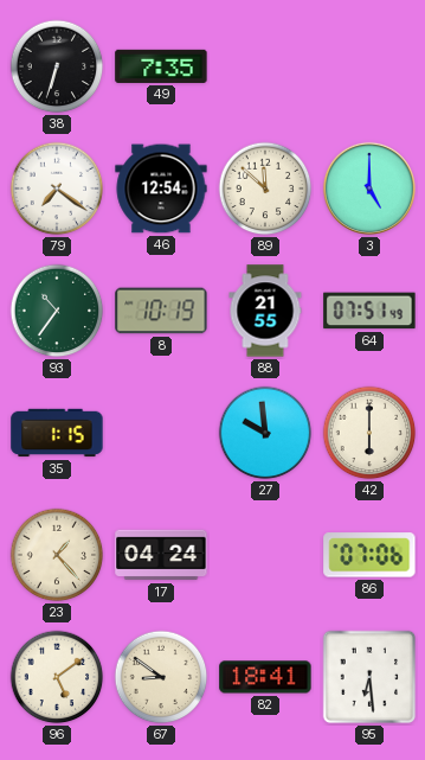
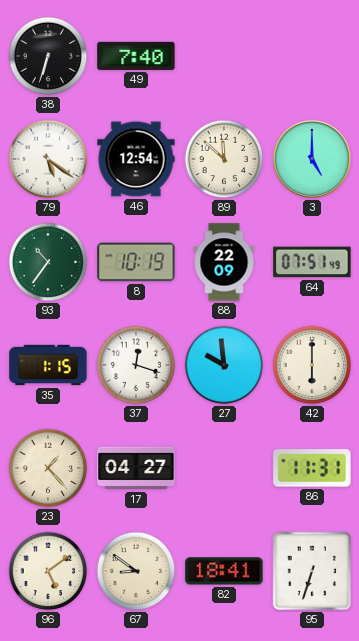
49: 7:35 -> 7:40 (136, 56)
79: 7:21 -> 5:21 (48, 159)
88: 21:55 -> 22:09 (224, 262)
37: none -> 12:18 (136, 365)
17: 04:24 -> 04:27 (136, 468)
86: 07:06 -> 11:31 (312, 468)
95: 6:29 -> 6:33 (312, 571)
